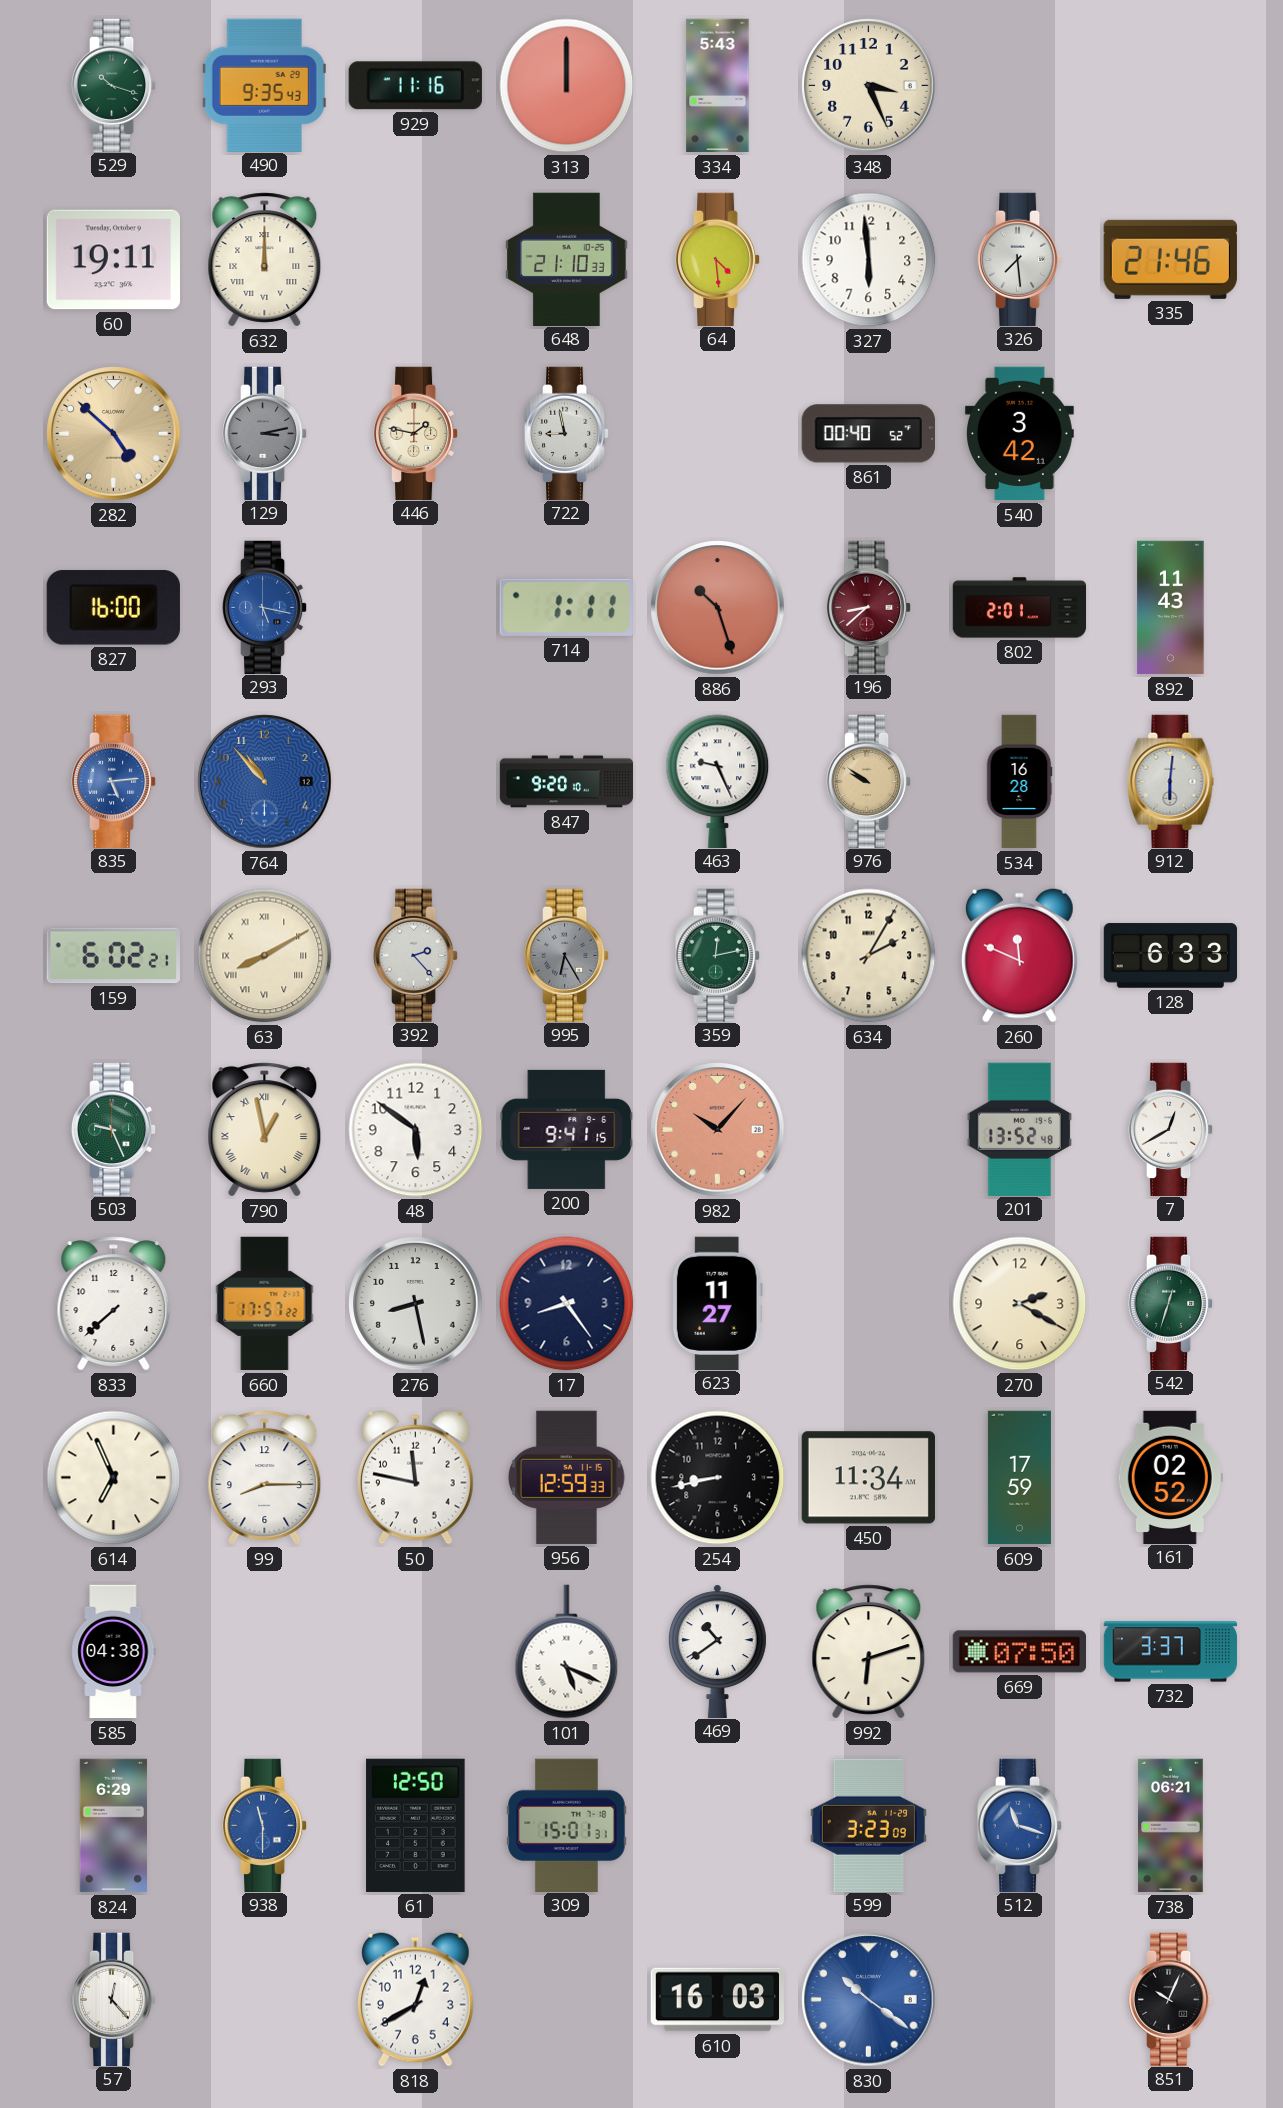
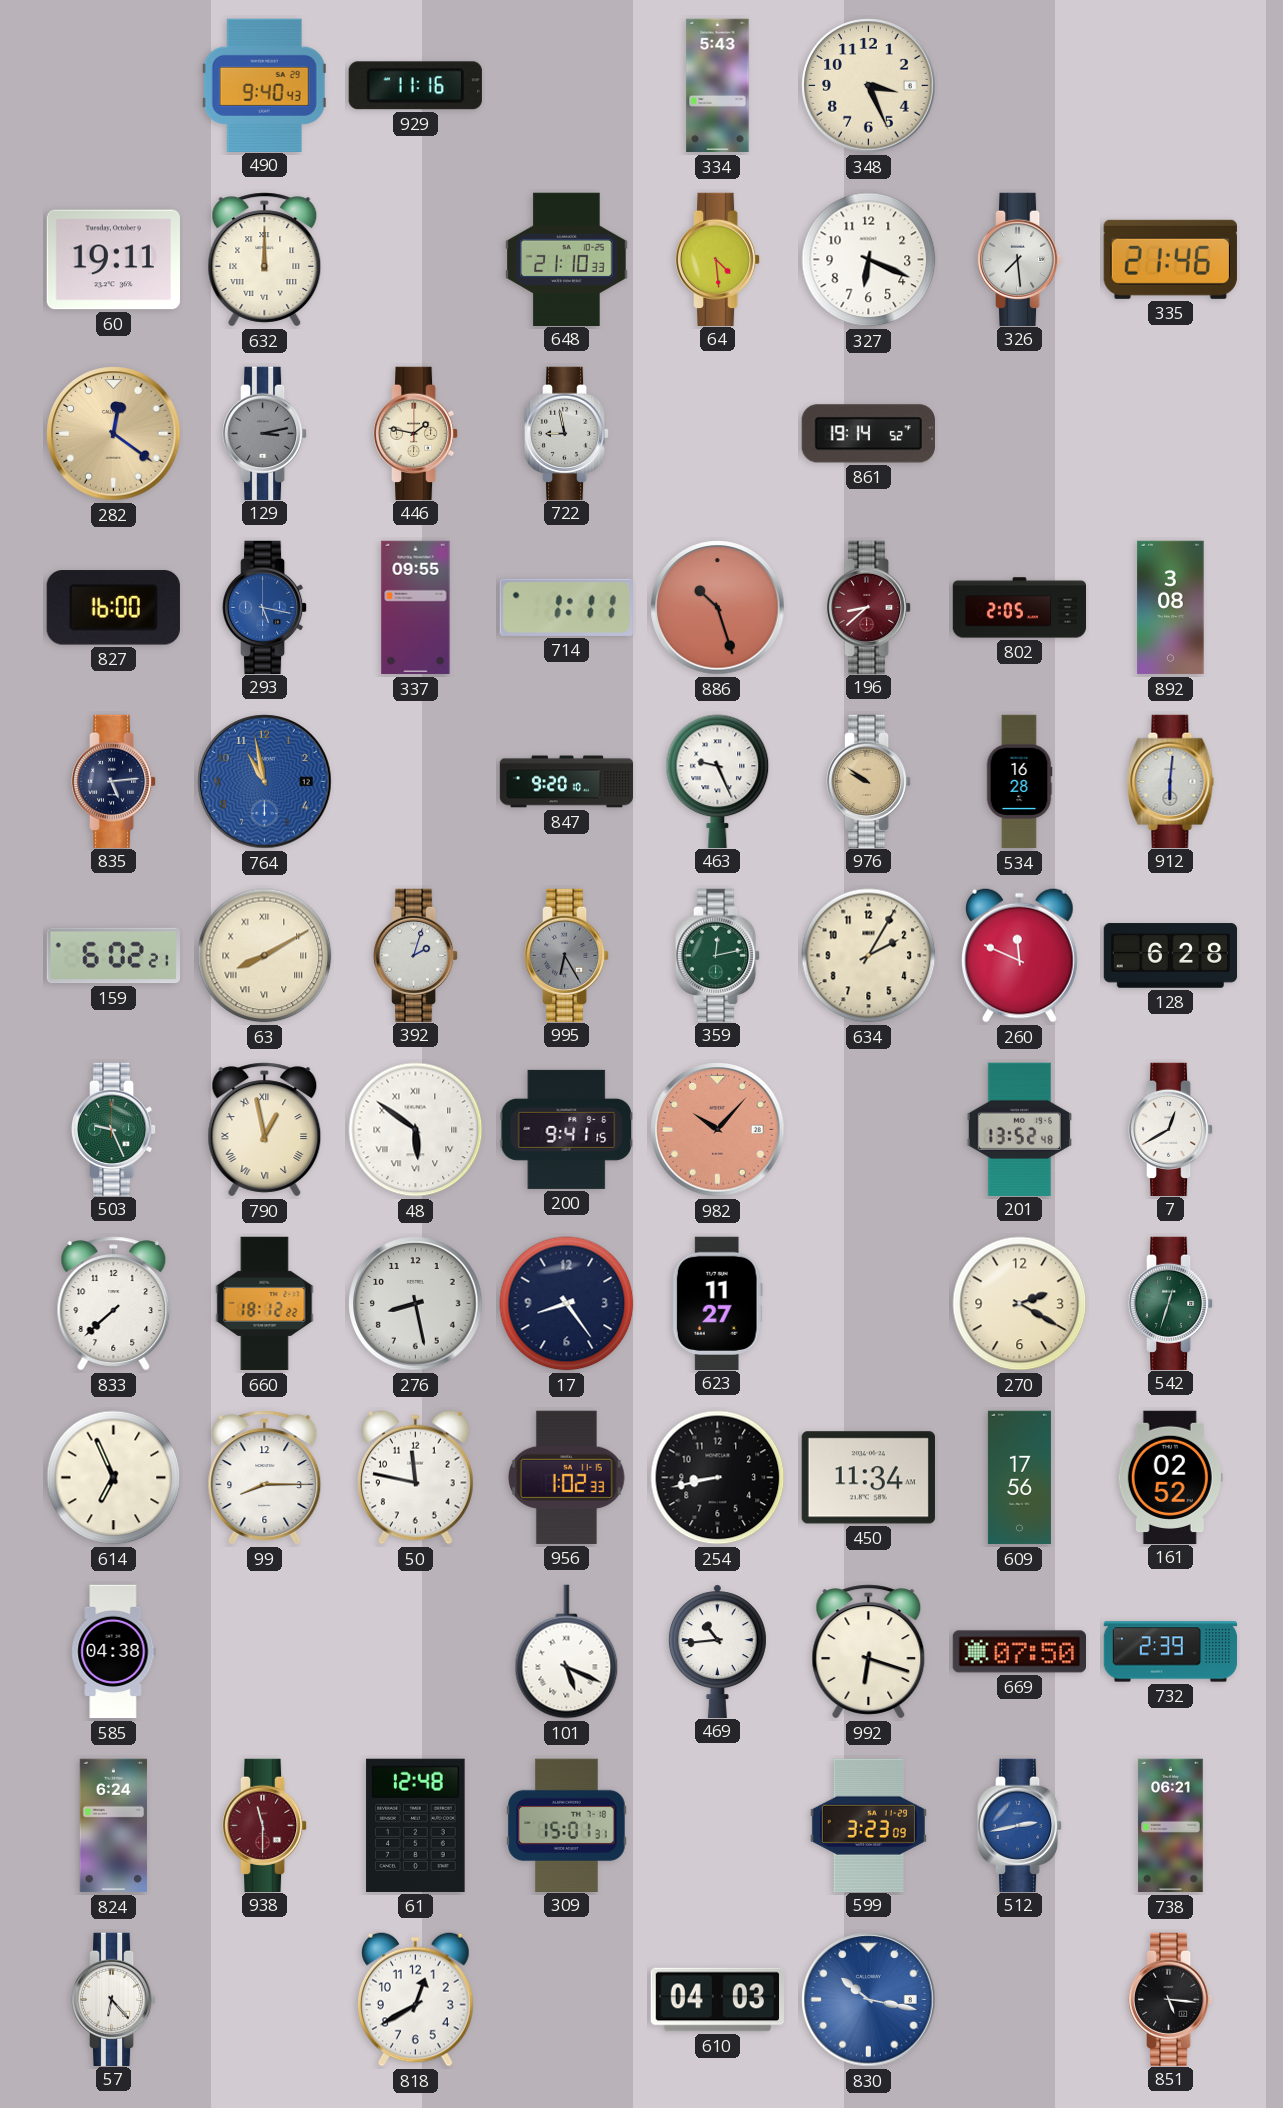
529: 10:18 -> none (114, 85)
490: 9:35 -> 9:40 (264, 85)
313: 12:00 -> none (567, 86)
327: 5:59 -> 6:19 (869, 260)
282: 4:52 -> 12:21 (114, 434)
861: 00:40 -> 19:14 (868, 434)
540: 3:42 -> none (1019, 434)
337: none -> 09:55 (416, 608)
802: 2:01 -> 2:05 (1020, 608)
892: 11:43 -> 3:08 (1171, 608)
835 dial: blue -> navy (114, 781)
764: 10:53 -> 10:58 (265, 782)
392: 2:23 -> 2:03 (416, 955)
128: 6:33 -> 6:28 (1171, 956)
48 numerals: Arabic -> Roman (416, 1130)
660: 17:57 -> 18:12 (265, 1304)
956: 12:59 -> 1:02 (566, 1477)
609: 17:59 -> 17:56 (1019, 1478)
469: 10:39 -> 10:44 (717, 1651)
992: 6:12 -> 6:18 (869, 1652)
732: 3:37 -> 2:39 (1171, 1652)
824: 6:29 -> 6:24 (113, 1826)
938 dial: blue -> burgundy (265, 1825)
61: 12:50 -> 12:48 (416, 1825)
512: 11:18 -> 2:43 (1020, 1825)
57: 12:23 -> 6:23 (114, 1999)
610: 16:03 -> 04:03 (717, 2000)
830: 10:21 -> 10:17 (869, 2000)
851: 10:04 -> 5:16 (1171, 1999)
